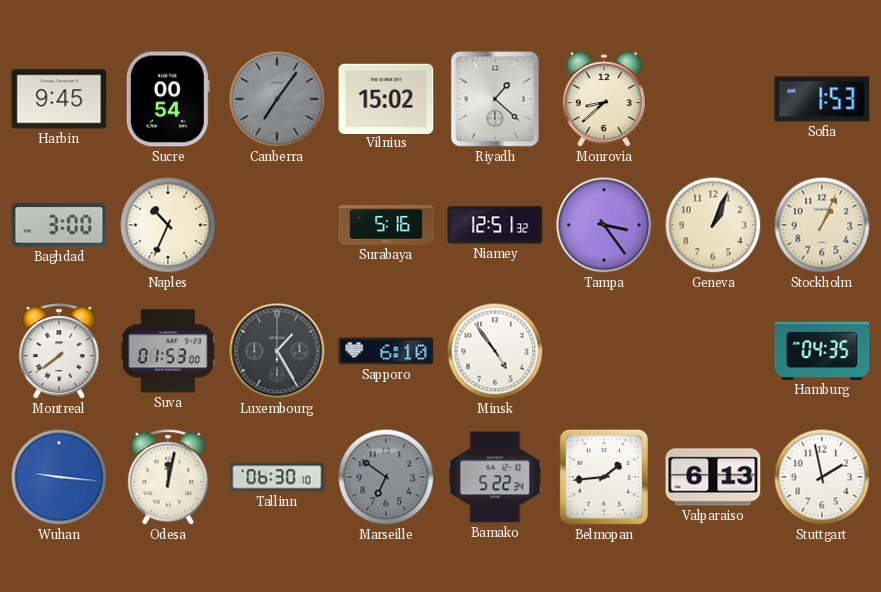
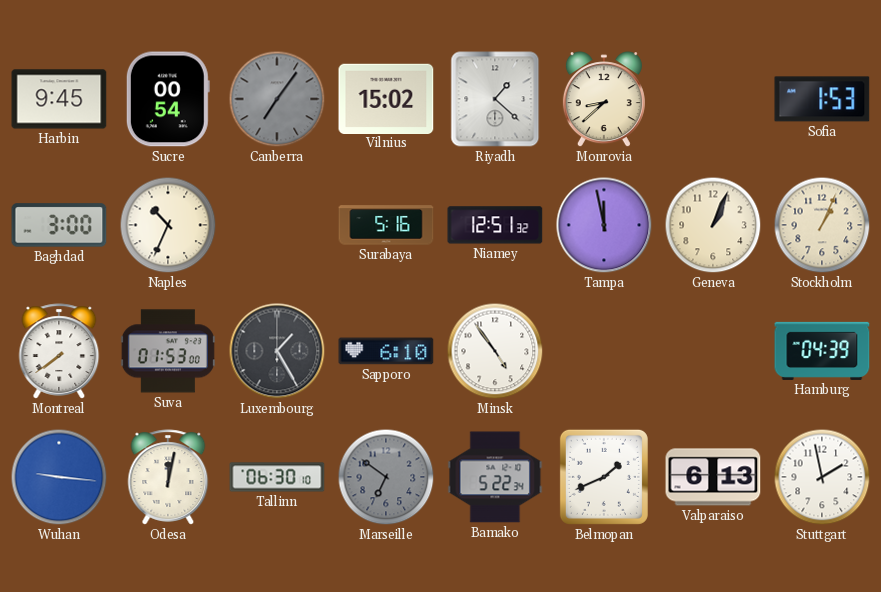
Tampa: 3:24 -> 11:58 (604, 225)
Hamburg: 04:35 -> 04:39 (822, 351)
Belmopan: 1:44 -> 1:41 (604, 477)
